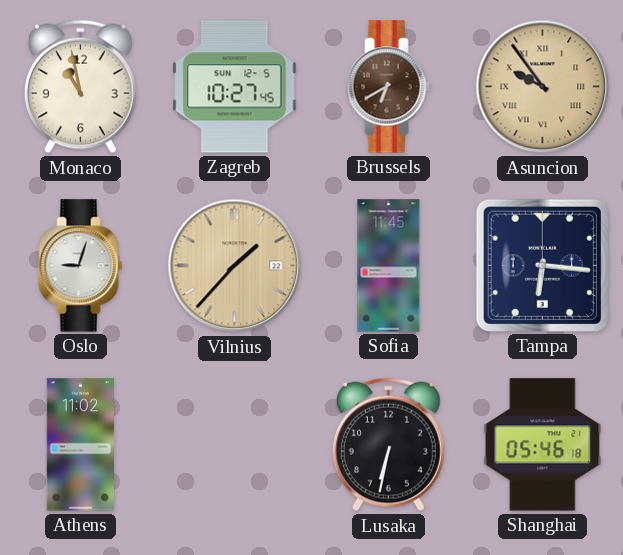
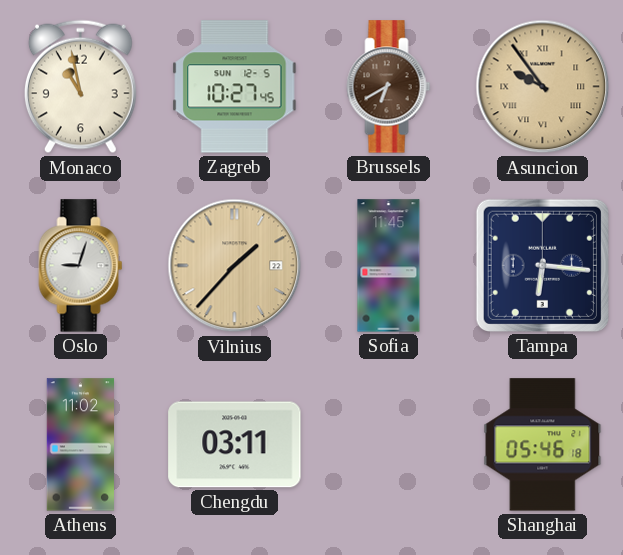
Chengdu: none -> 03:11 (235, 445)
Lusaka: 6:32 -> none (388, 445)
